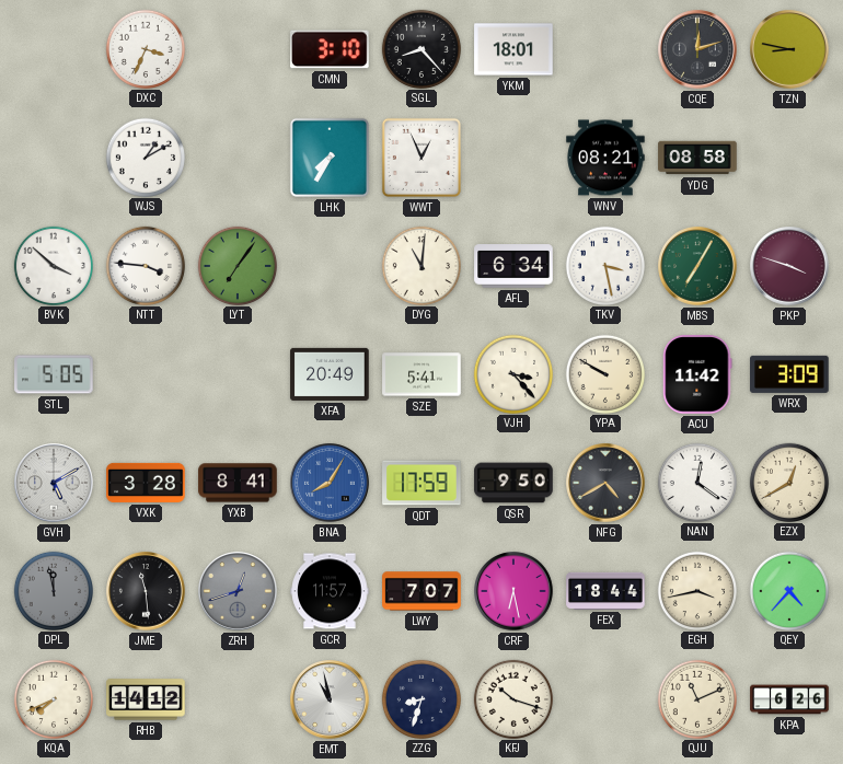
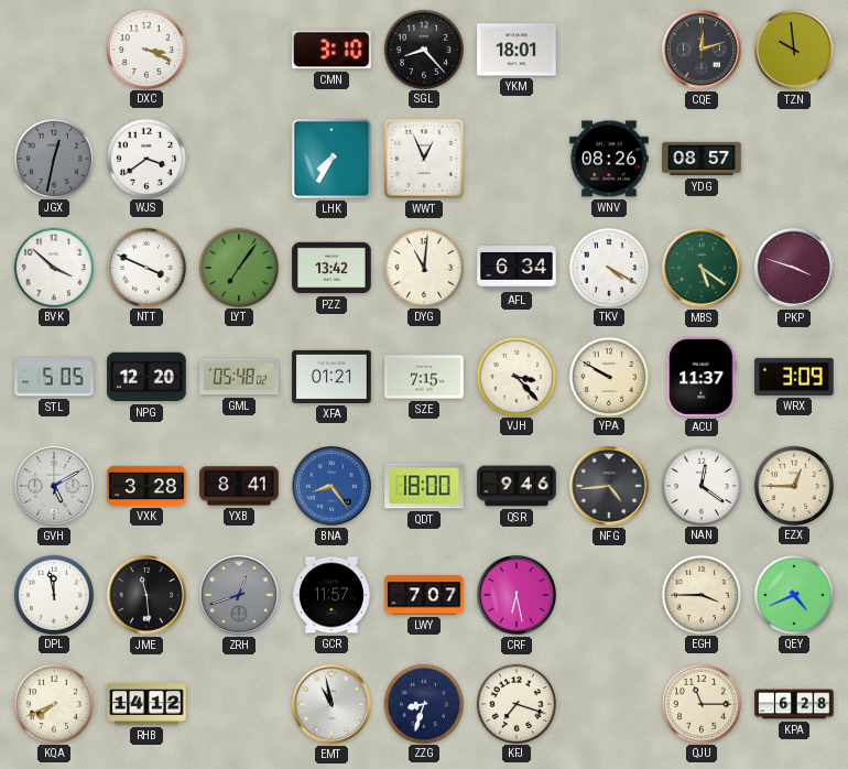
DXC: 3:34 -> 3:19 (145, 48)
TZN: 8:47 -> 9:59 (794, 50)
JGX: none -> 12:32 (53, 158)
WJS: 1:10 -> 3:39 (145, 158)
WNV: 08:21 -> 08:26 (609, 159)
YDG: 08:58 -> 08:57 (702, 159)
NTT: 3:46 -> 3:49 (145, 267)
PZZ: none -> 13:42 (331, 268)
TKV: 3:28 -> 4:20 (608, 267)
MBS: 7:05 -> 5:21 (702, 268)
NPG: none -> 12:20 (146, 377)
GML: none -> 05:48 (239, 377)
XFA: 20:49 -> 01:21 (331, 377)
SZE: 5:41 -> 7:15 (424, 377)
ACU: 11:42 -> 11:37 (702, 377)
BNA: 8:05 -> 8:24 (331, 486)
QDT: 17:59 -> 18:00 (424, 486)
QSR: 9:50 -> 9:46 (517, 486)
NFG: 4:40 -> 4:44 (609, 486)
EZX: 12:40 -> 12:45 (793, 485)
DPL dial: grey -> white (53, 594)
FEX: 18:44 -> none (605, 591)
EGH: 3:43 -> 3:45 (700, 594)
QEY: 4:37 -> 4:41 (793, 594)
KFJ: 10:18 -> 7:18 (515, 703)
QJU: 11:11 -> 11:15 (700, 703)
KPA: 6:26 -> 6:28 (794, 704)
